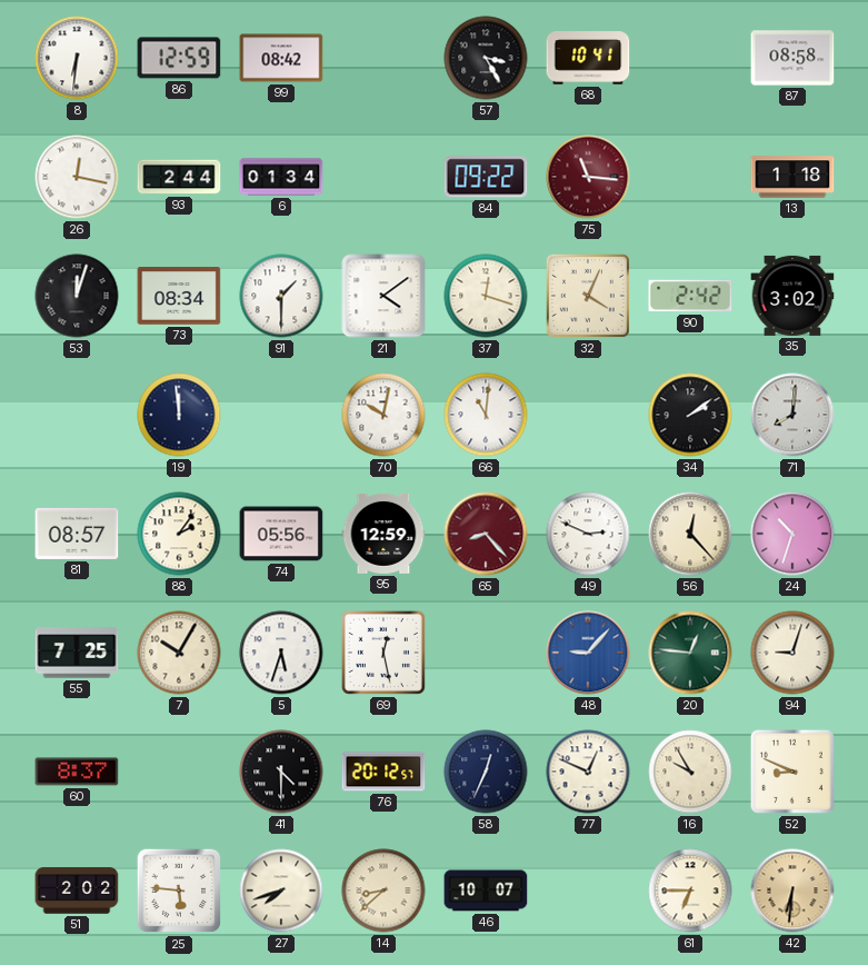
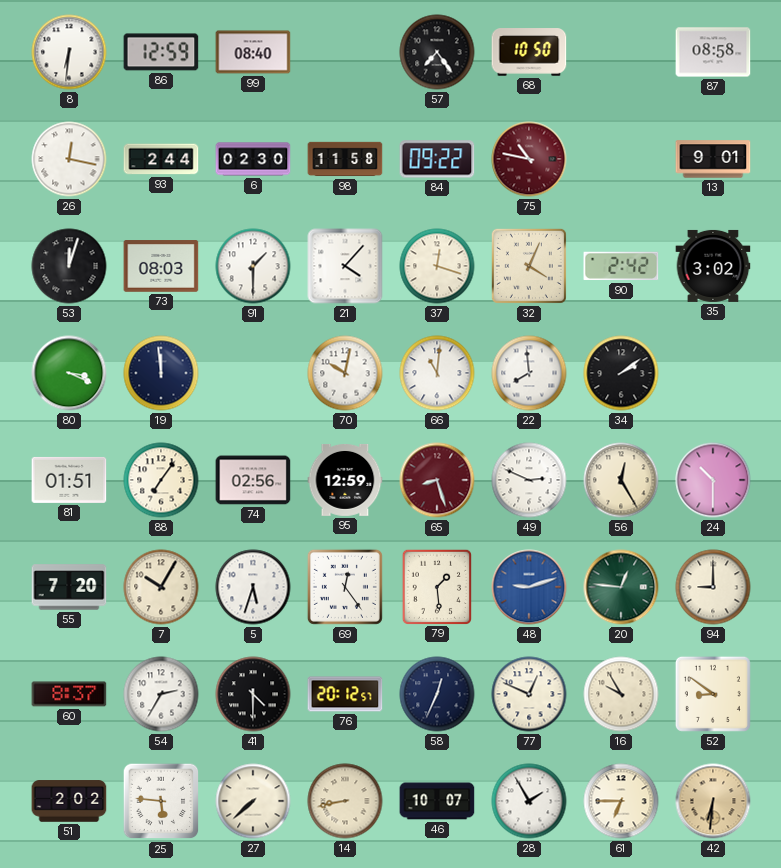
99: 08:42 -> 08:40 (253, 52)
57: 3:25 -> 7:24 (437, 52)
68: 10:41 -> 10:50 (529, 52)
6: 01:34 -> 02:30 (253, 159)
98: none -> 11:58 (345, 159)
75: 11:16 -> 10:47 (529, 159)
13: 1:18 -> 9:01 (713, 159)
73: 08:34 -> 08:03 (161, 266)
21: 4:09 -> 4:07 (345, 266)
80: none -> 3:19 (69, 373)
22: none -> 7:59 (529, 373)
71: 8:01 -> none (792, 415)
81: 08:57 -> 01:51 (69, 480)
88: 2:06 -> 7:06 (161, 480)
74: 05:56 -> 02:56 (253, 480)
65: 8:23 -> 8:27 (437, 480)
56: 12:23 -> 12:25 (621, 480)
24: 10:33 -> 10:30 (713, 480)
55: 7:25 -> 7:20 (69, 587)
69: 12:28 -> 12:24 (345, 587)
79: none -> 1:29 (436, 586)
48: 9:07 -> 9:12 (529, 587)
94: 9:03 -> 9:00 (713, 587)
54: none -> 2:35 (161, 694)
52: 8:49 -> 8:51 (713, 694)
27: 7:42 -> 7:38 (253, 801)
14: 8:38 -> 8:43 (345, 801)
28: none -> 1:55 (529, 801)
